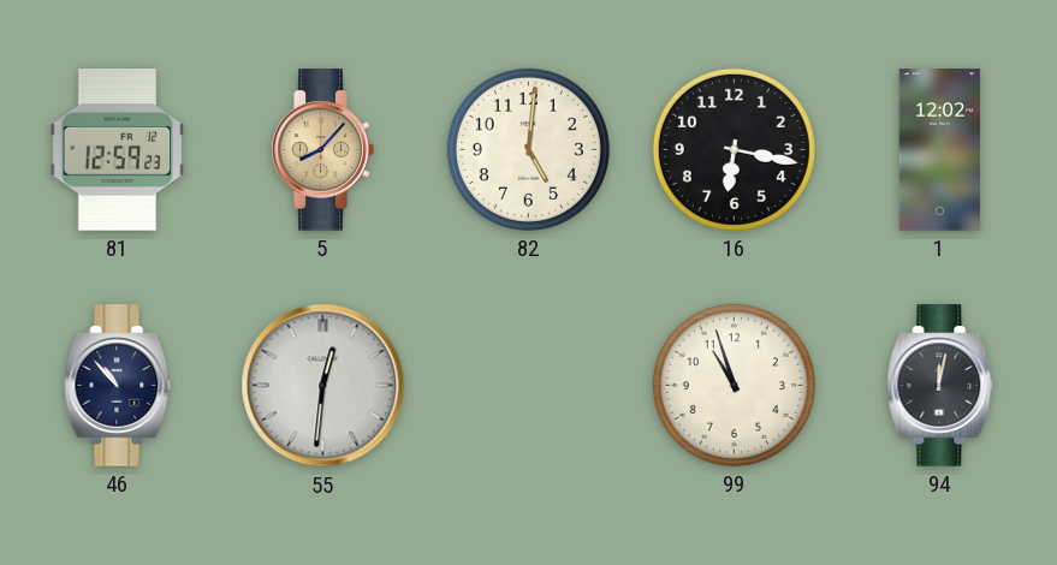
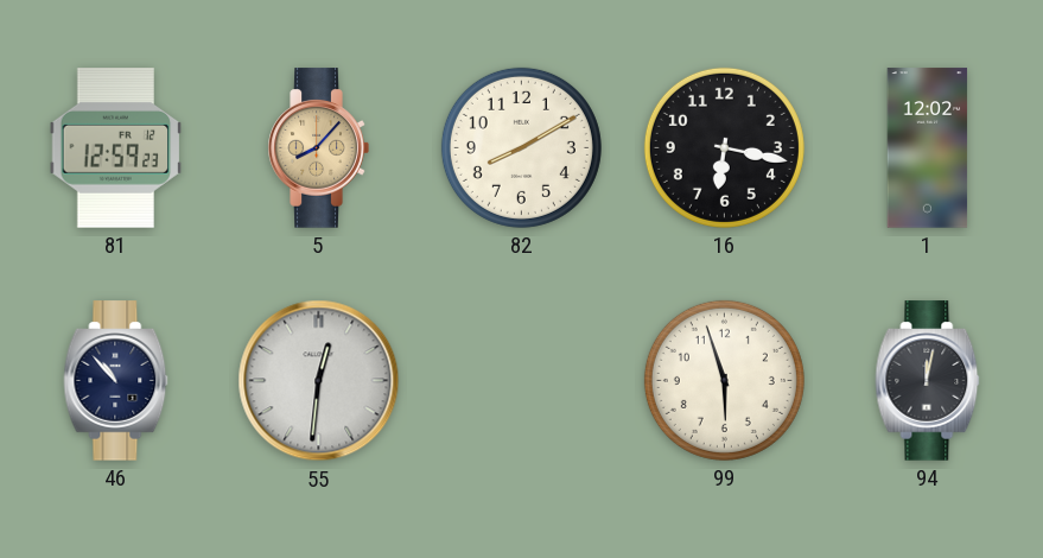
82: 5:01 -> 8:10 (521, 147)
99: 10:57 -> 5:57 (724, 380)
